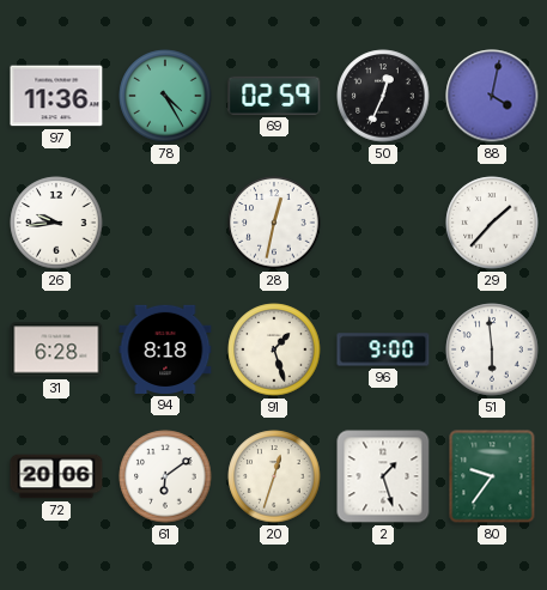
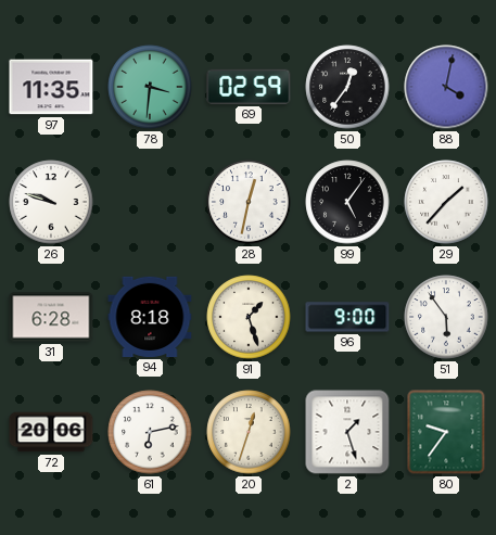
97: 11:36 -> 11:35 (51, 87)
78: 4:25 -> 3:31 (150, 87)
50: 12:34 -> 12:36 (347, 87)
26: 9:44 -> 9:48 (51, 202)
99: none -> 5:06 (347, 202)
51: 5:59 -> 5:54 (446, 317)
61: 6:09 -> 6:13 (150, 432)
